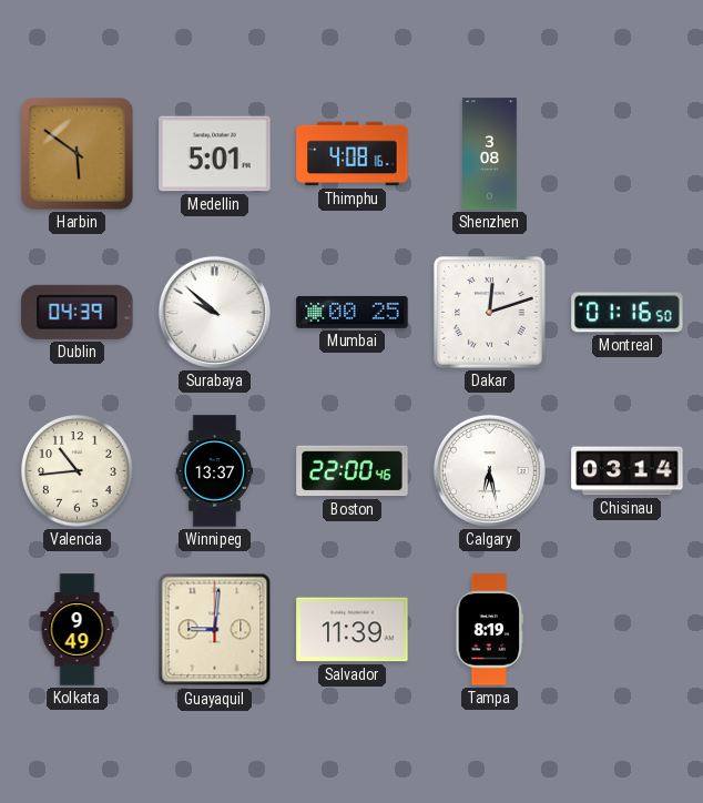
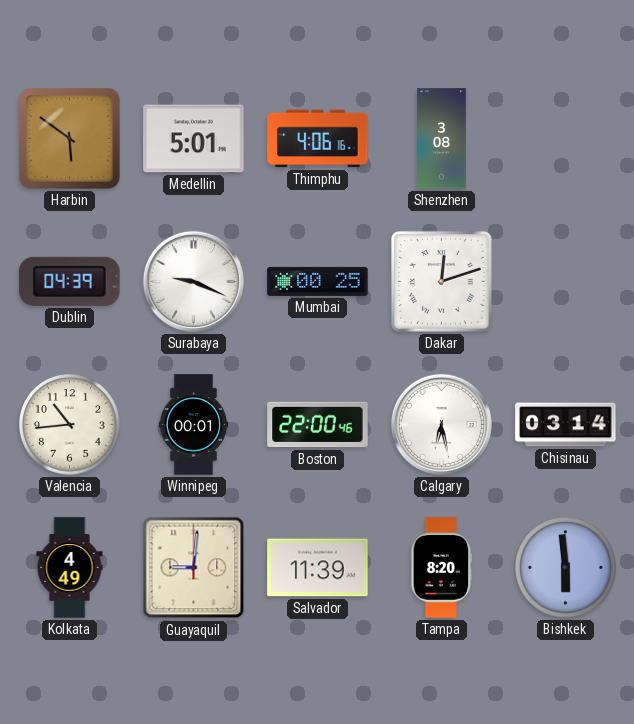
Thimphu: 4:08 -> 4:06 (318, 139)
Surabaya: 9:52 -> 9:19 (193, 281)
Montreal: 01:16 -> none (628, 313)
Winnipeg: 13:37 -> 00:01 (194, 425)
Kolkata: 9:49 -> 4:49 (70, 568)
Tampa: 8:19 -> 8:20 (442, 568)
Bishkek: none -> 5:59 (566, 568)
